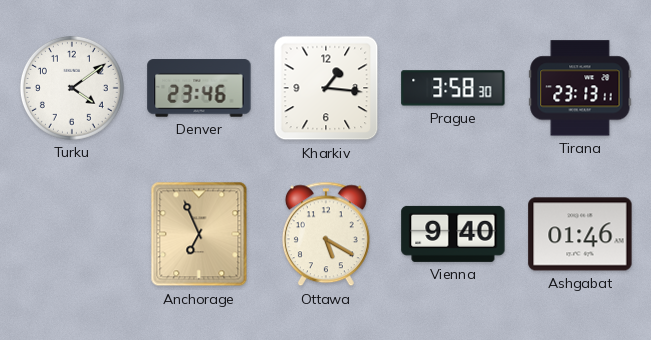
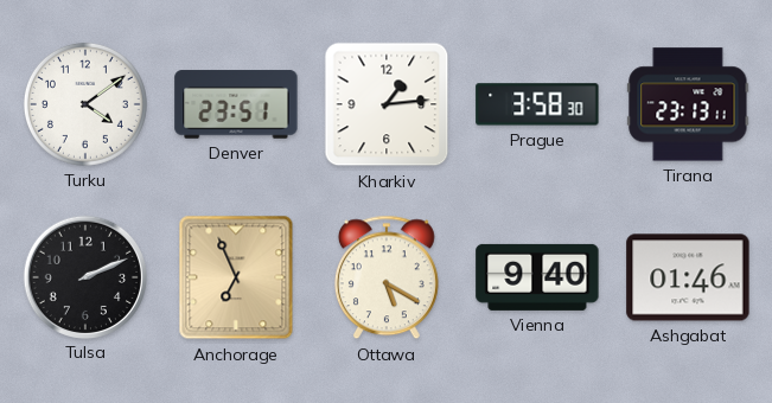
Denver: 23:46 -> 23:51 (236, 104)
Kharkiv: 1:16 -> 1:14 (387, 104)
Tulsa: none -> 2:11 (84, 276)
